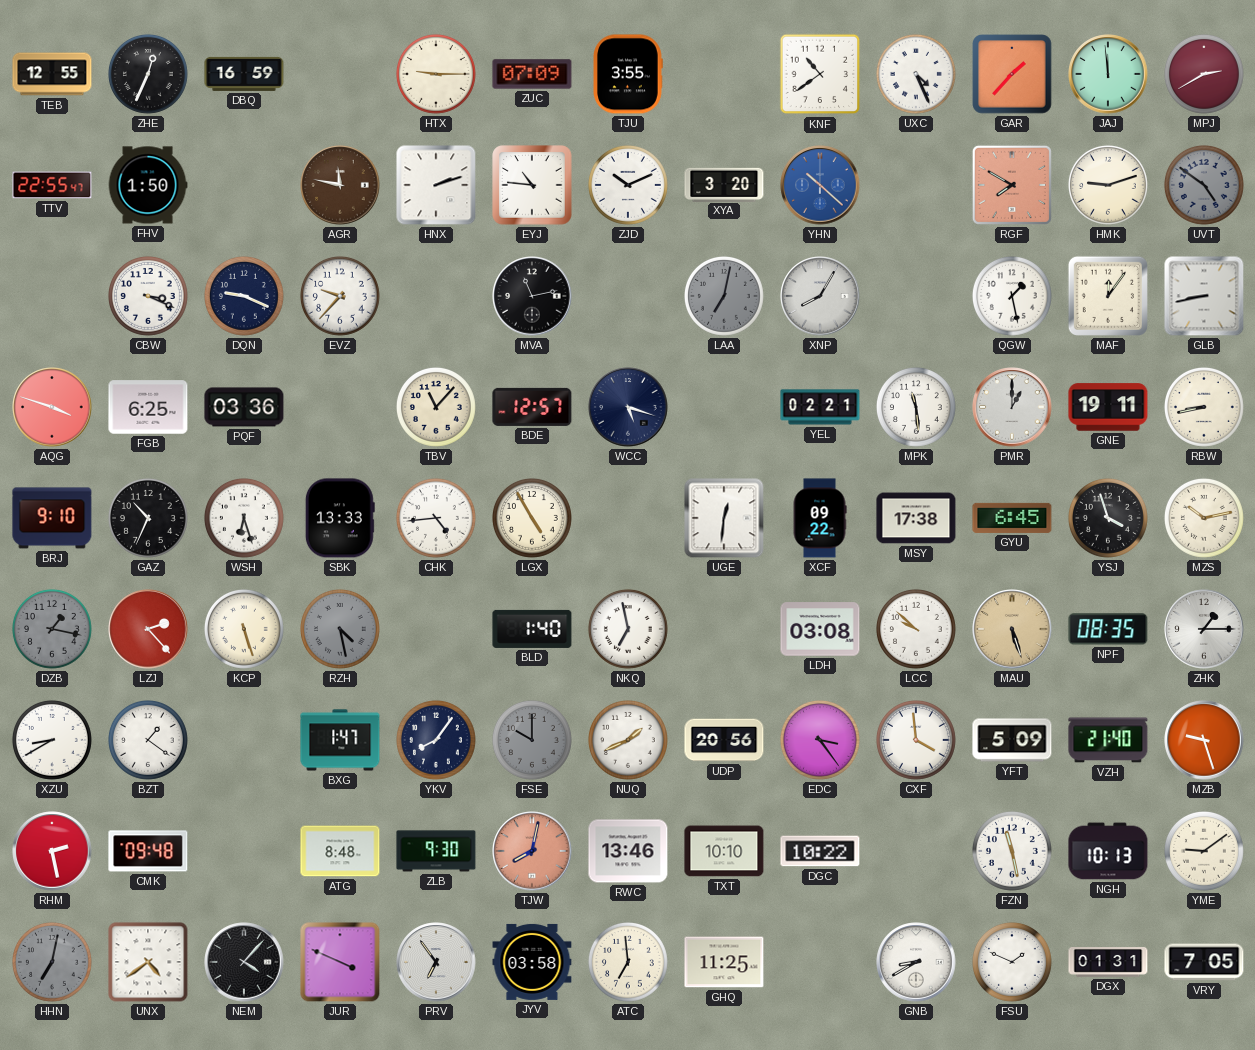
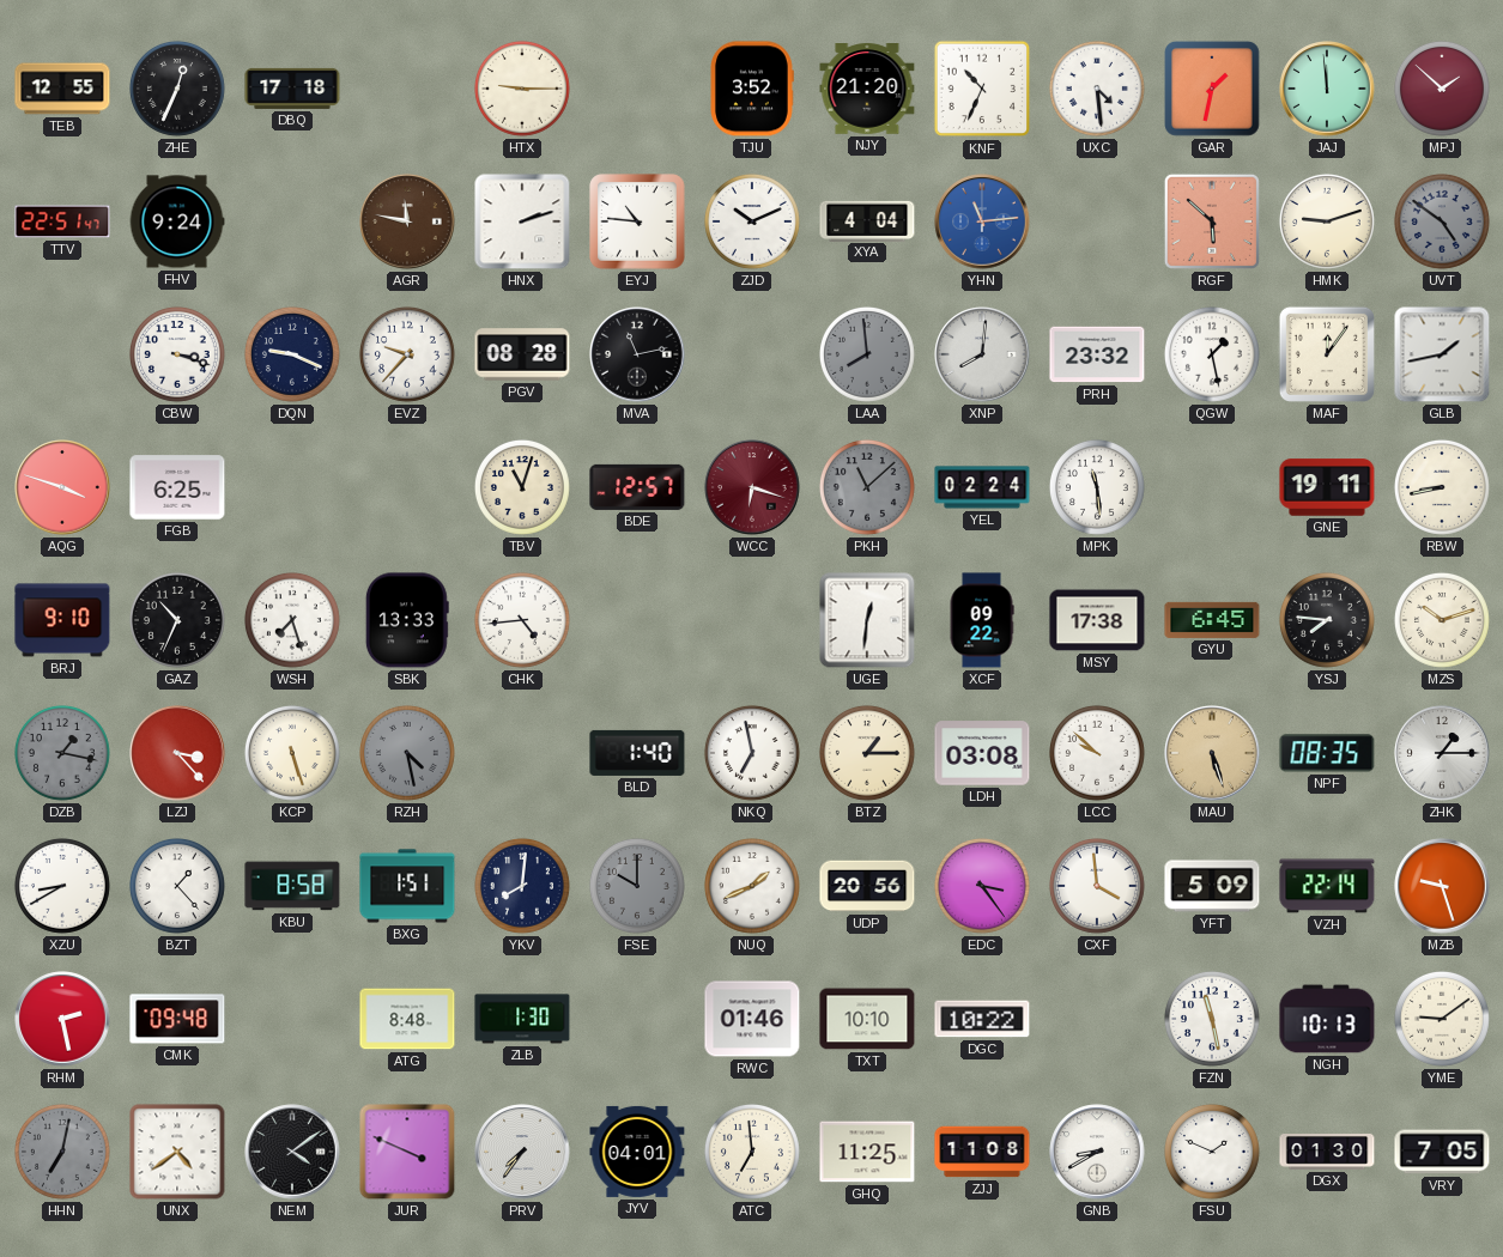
DBQ: 16:59 -> 17:18 (292, 89)
ZUC: 07:09 -> none (532, 74)
TJU: 3:55 -> 3:52 (752, 89)
NJY: none -> 21:20 (867, 89)
KNF: 10:39 -> 10:34 (982, 89)
UXC: 4:26 -> 4:29 (1097, 89)
GAR: 1:37 -> 1:32 (1212, 89)
MPJ: 2:40 -> 1:52 (1442, 89)
TTV: 22:55 -> 22:51 (62, 221)
FHV: 1:50 -> 9:24 (177, 221)
XYA: 3:20 -> 4:04 (867, 220)
YHN: 10:22 -> 11:14 (982, 221)
RGF: 7:50 -> 5:52 (1212, 221)
CBW: 3:19 -> 3:18 (177, 354)
PGV: none -> 08:28 (522, 354)
LAA: 7:02 -> 7:59 (867, 354)
XNP: 8:05 -> 8:01 (982, 354)
PRH: none -> 23:32 (1097, 354)
GLB: 8:43 -> 1:43 (1442, 354)
PQF: 03:36 -> none (244, 407)
TBV: 11:07 -> 11:03 (522, 487)
WCC: 5:18 -> 6:18 (752, 487)
WCC dial: navy -> burgundy (752, 487)
PKH: none -> 11:08 (867, 487)
YEL: 02:21 -> 02:24 (982, 487)
PMR: 1:00 -> none (1012, 407)
WSH: 6:27 -> 7:27 (292, 620)
LGX: 4:55 -> none (532, 518)
YSJ: 3:57 -> 7:46 (1327, 620)
MZS: 10:13 -> 10:12 (1442, 620)
LZJ: 2:23 -> 3:23 (177, 753)
BTZ: none -> 1:15 (867, 753)
BZT: 1:21 -> 1:23 (177, 886)
KBU: none -> 8:58 (292, 886)
BXG: 1:47 -> 1:51 (407, 886)
YKV: 8:06 -> 8:01 (522, 886)
VZH: 21:40 -> 22:14 (1327, 886)
ZLB: 9:30 -> 1:30 (522, 1019)
TJW: 8:02 -> none (532, 851)
RWC: 13:46 -> 01:46 (752, 1019)
NEM: 4:07 -> 4:09 (292, 1152)
PRV: 6:54 -> 7:36 (522, 1152)
JYV: 03:58 -> 04:01 (637, 1152)
ZJJ: none -> 11:08 (982, 1152)
DGX: 01:31 -> 01:30 (1327, 1153)
